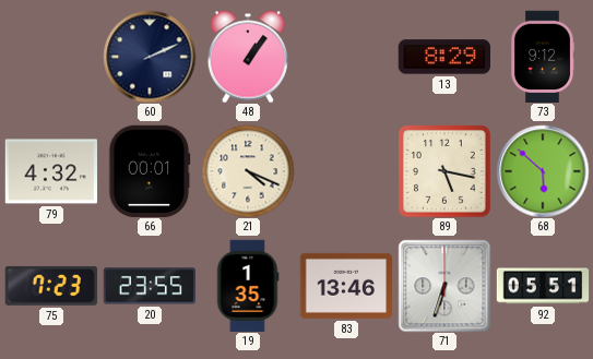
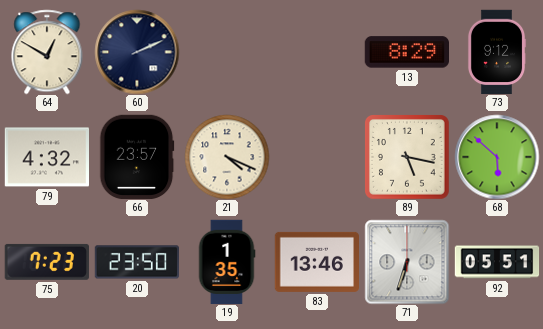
64: none -> 12:50 (47, 52)
48: 1:06 -> none (247, 57)
66: 00:01 -> 23:57 (137, 157)
20: 23:55 -> 23:50 (136, 262)
